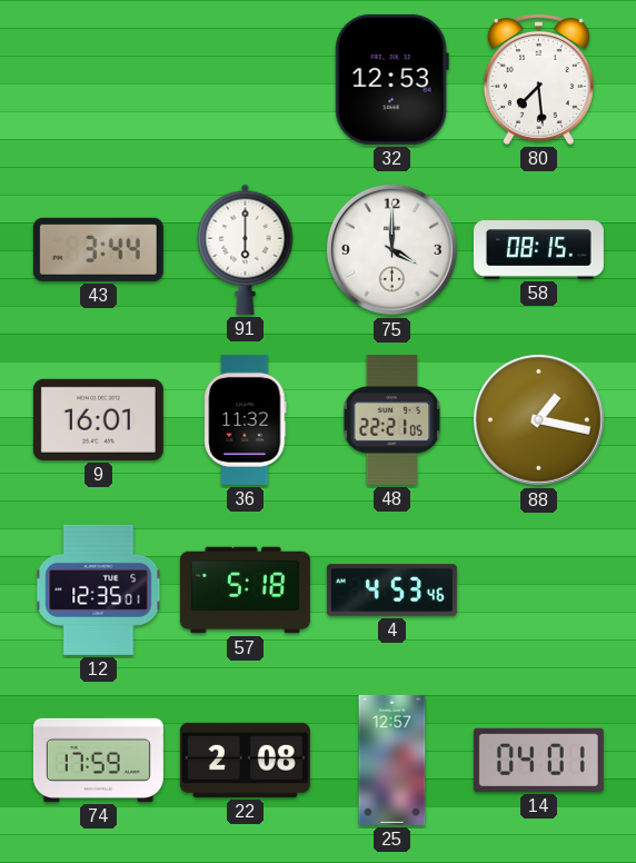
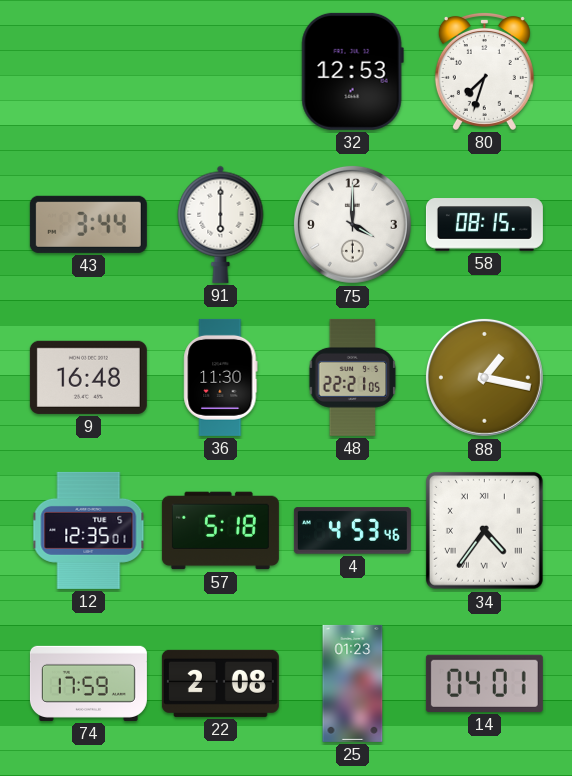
80: 7:29 -> 7:33 (484, 71)
9: 16:01 -> 16:48 (88, 377)
36: 11:32 -> 11:30 (221, 377)
34: none -> 4:36 (484, 530)
25: 12:57 -> 01:23 (353, 683)
